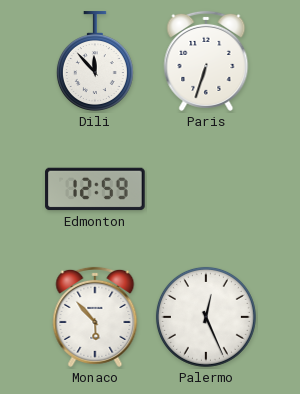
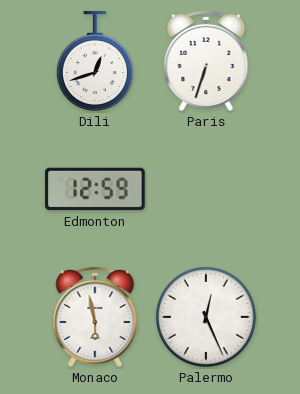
Dili: 11:53 -> 12:42 (95, 61)
Monaco: 5:53 -> 5:58 (95, 317)
